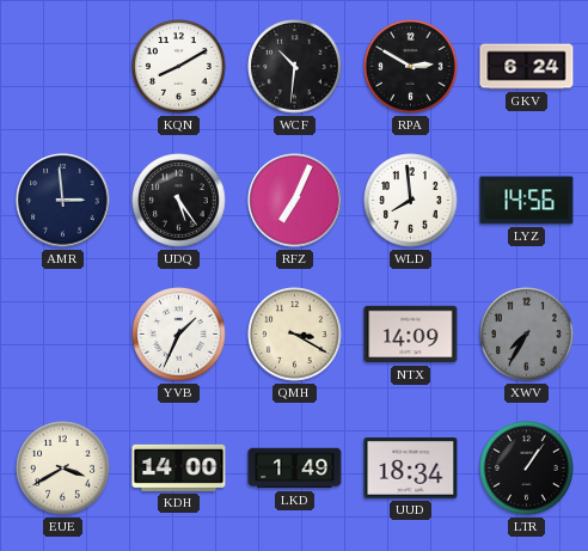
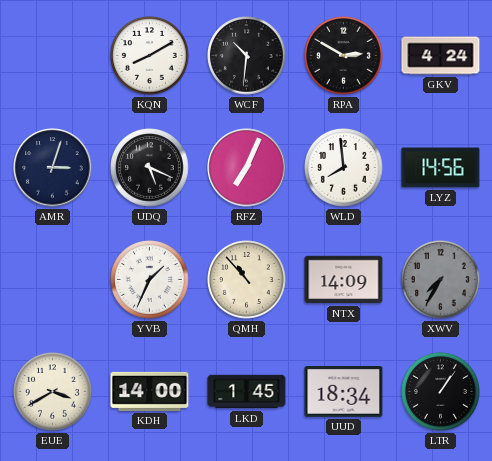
GKV: 6:24 -> 4:24 (441, 56)
AMR: 2:59 -> 3:03 (53, 168)
UDQ: 5:24 -> 5:19 (150, 168)
QMH: 3:20 -> 10:53 (247, 280)
LKD: 1:49 -> 1:45 (247, 392)
